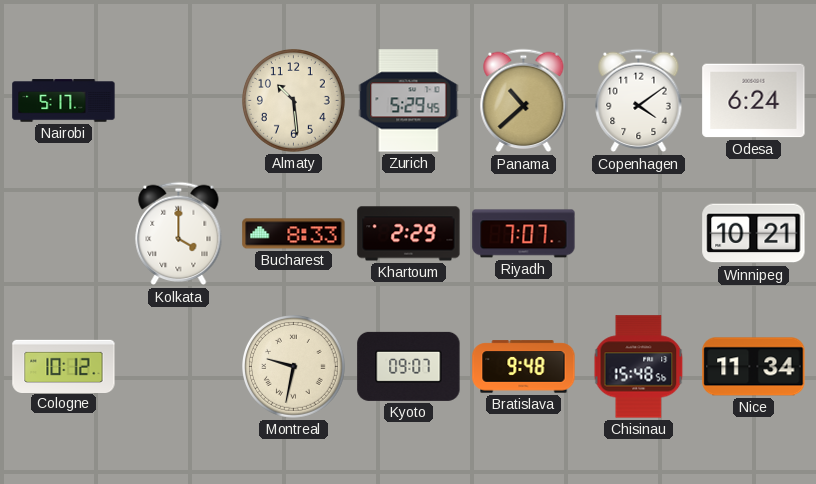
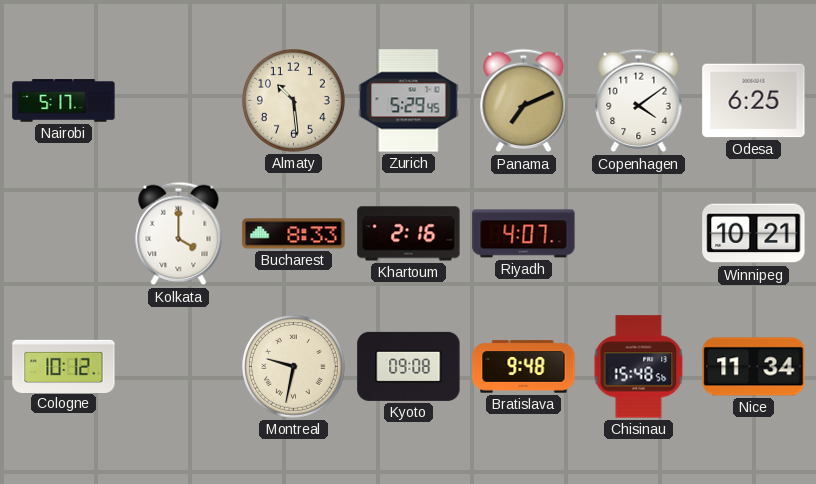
Panama: 10:38 -> 7:11 (524, 101)
Odesa: 6:24 -> 6:25 (754, 101)
Khartoum: 2:29 -> 2:16 (409, 234)
Riyadh: 7:07 -> 4:07 (524, 234)
Kyoto: 09:07 -> 09:08 (409, 366)
